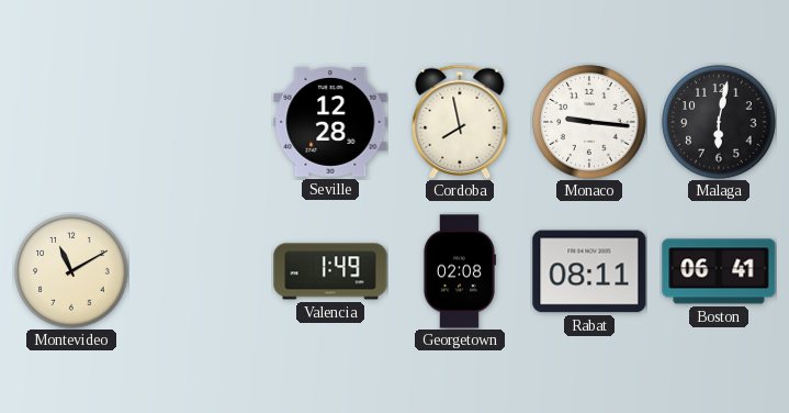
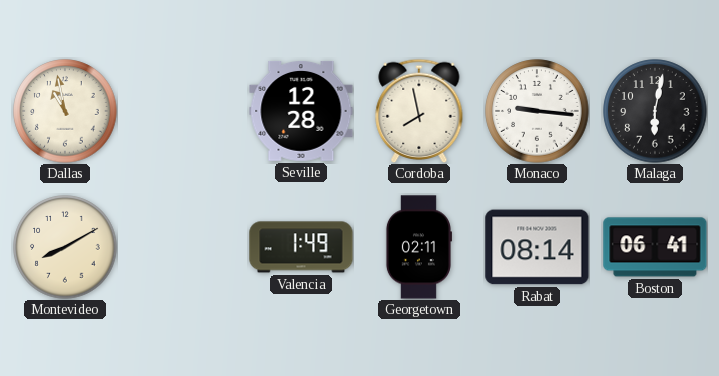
Dallas: none -> 10:58 (65, 111)
Montevideo: 11:10 -> 8:10 (65, 247)
Georgetown: 02:08 -> 02:11 (418, 247)
Rabat: 08:11 -> 08:14 (537, 247)
